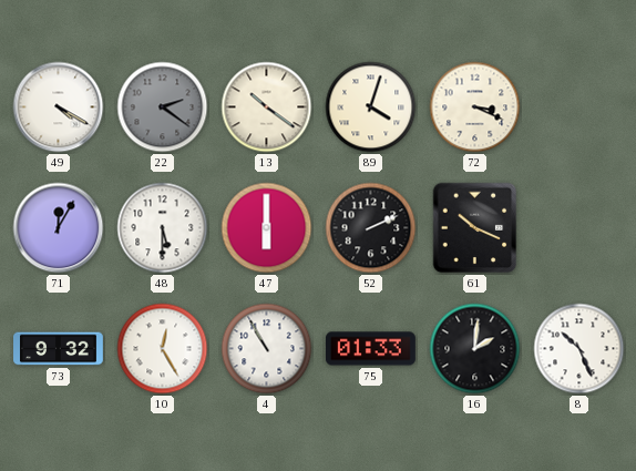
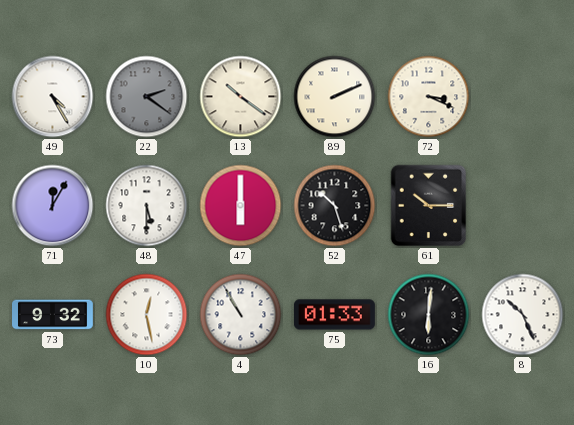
49: 4:20 -> 4:25 (53, 97)
89: 4:03 -> 2:11 (335, 97)
52: 2:11 -> 10:27 (335, 206)
61: 10:19 -> 10:15 (429, 206)
10: 12:25 -> 12:28 (147, 315)
16: 2:01 -> 6:01 (429, 315)
